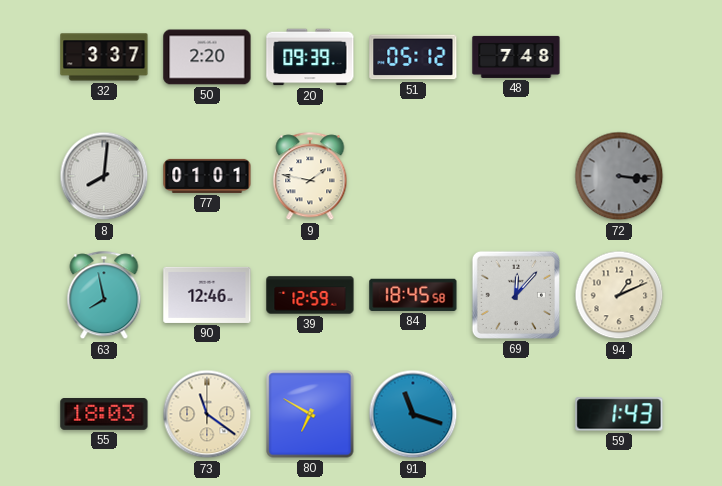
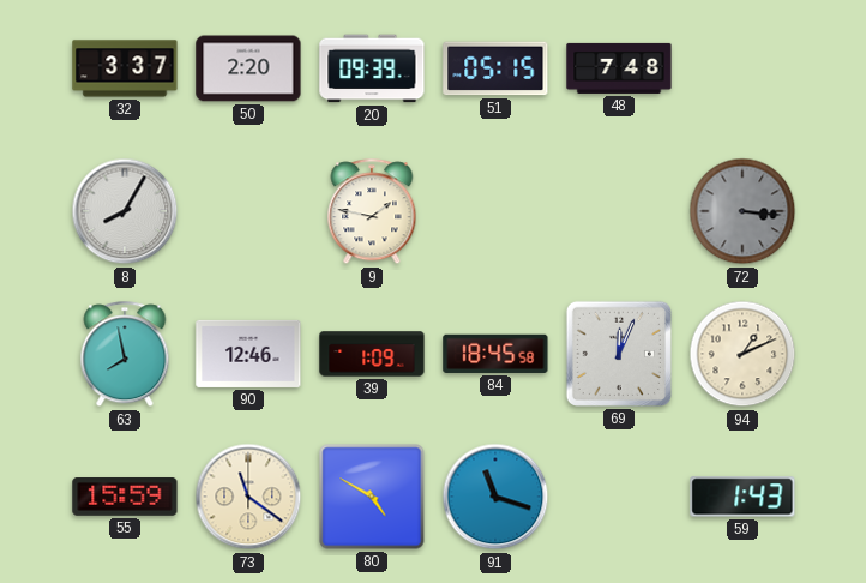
51: 05:12 -> 05:15 (495, 68)
8: 8:01 -> 8:05 (125, 211)
77: 01:01 -> none (207, 176)
39: 12:59 -> 1:09 (372, 354)
69: 12:07 -> 12:04 (619, 354)
55: 18:03 -> 15:59 (125, 498)
80: 6:50 -> 4:50 (372, 497)
